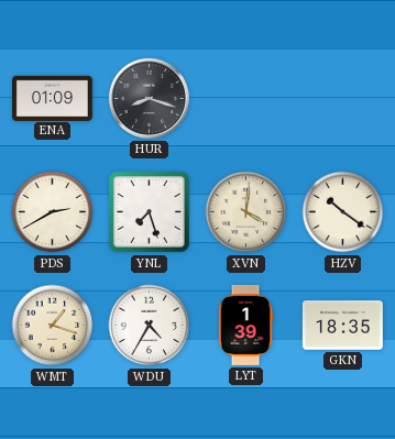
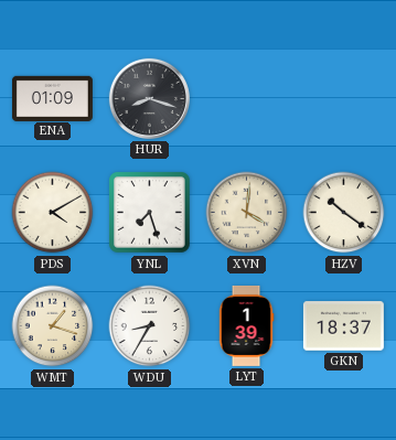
PDS: 2:40 -> 4:10 (53, 213)
WDU: 4:35 -> 8:35 (150, 326)
GKN: 18:35 -> 18:37 (343, 326)
